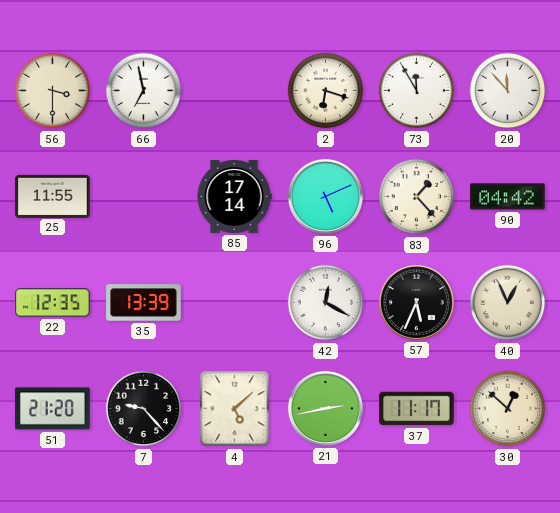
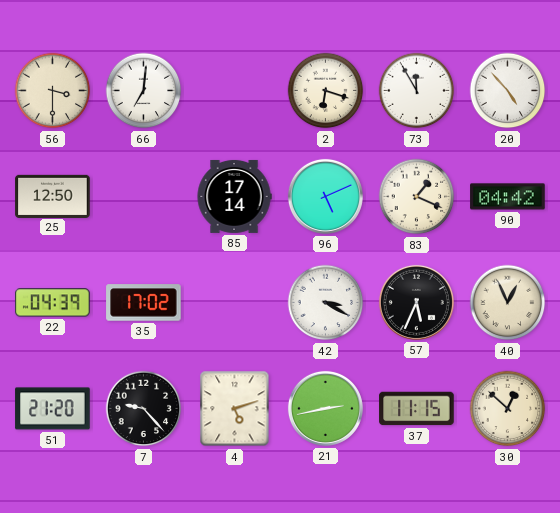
66: 6:58 -> 7:01 (144, 91)
20: 11:53 -> 4:53 (508, 91)
25: 11:55 -> 12:50 (53, 196)
83: 1:23 -> 1:19 (417, 197)
22: 12:35 -> 04:39 (53, 303)
35: 13:39 -> 17:02 (144, 303)
42: 12:20 -> 3:20 (326, 303)
4: 5:08 -> 5:12 (235, 409)
37: 11:17 -> 11:15 (417, 409)
